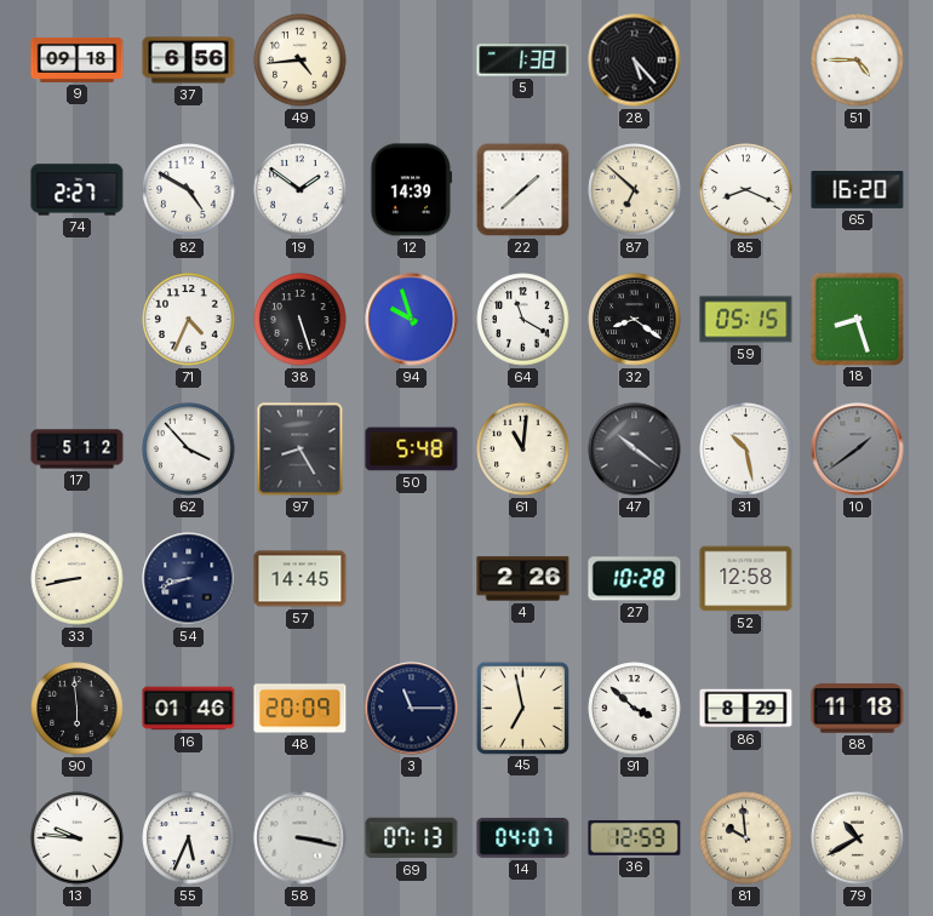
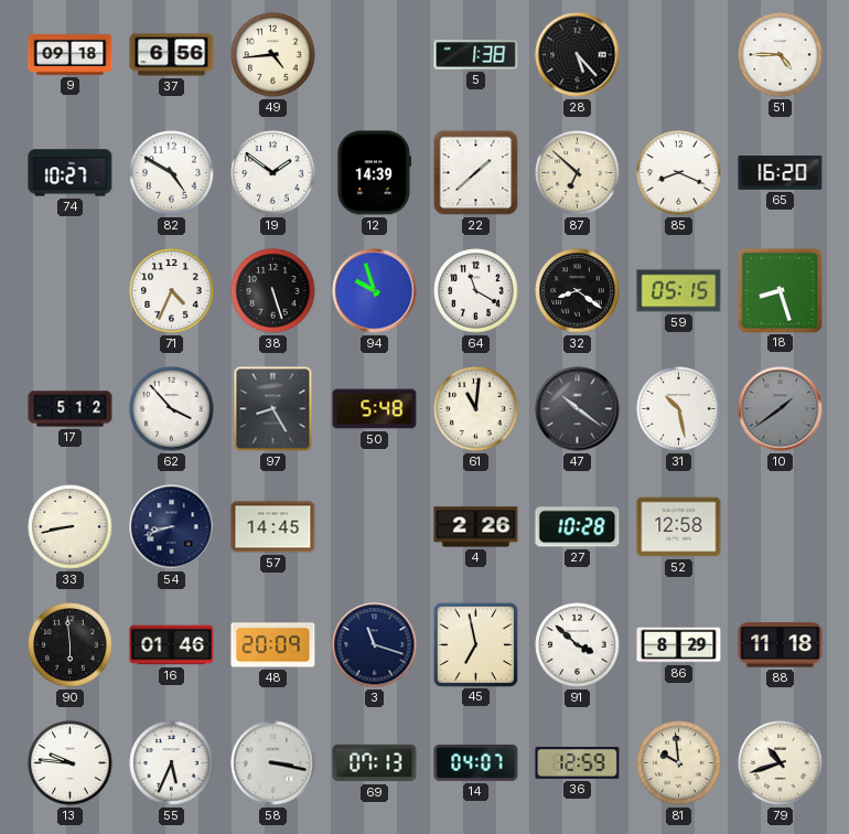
74: 2:27 -> 10:27 (71, 173)
3: 11:15 -> 11:18 (375, 645)
79: 10:40 -> 10:42 (781, 763)
